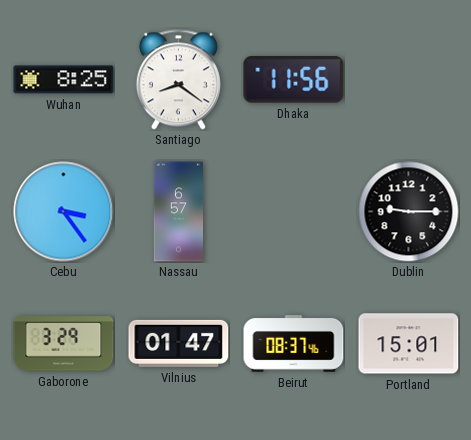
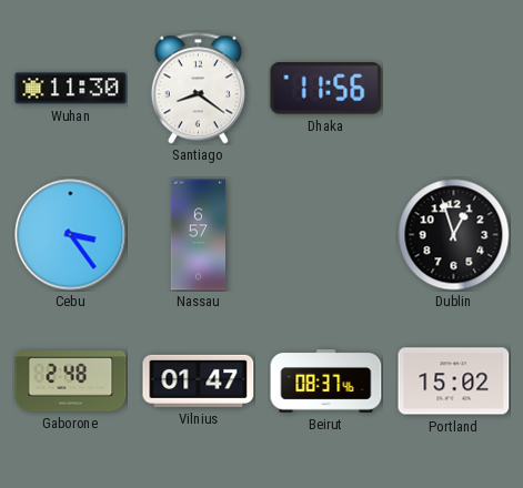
Wuhan: 8:25 -> 11:30 (71, 89)
Dublin: 9:15 -> 12:57 (454, 235)
Gaborone: 3:29 -> 2:48 (71, 382)
Portland: 15:01 -> 15:02 (454, 382)
